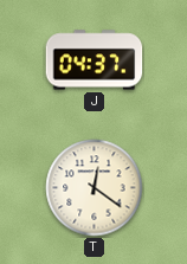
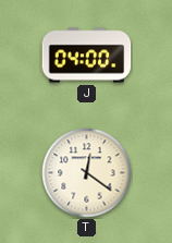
J: 04:37 -> 04:00 (87, 56)
